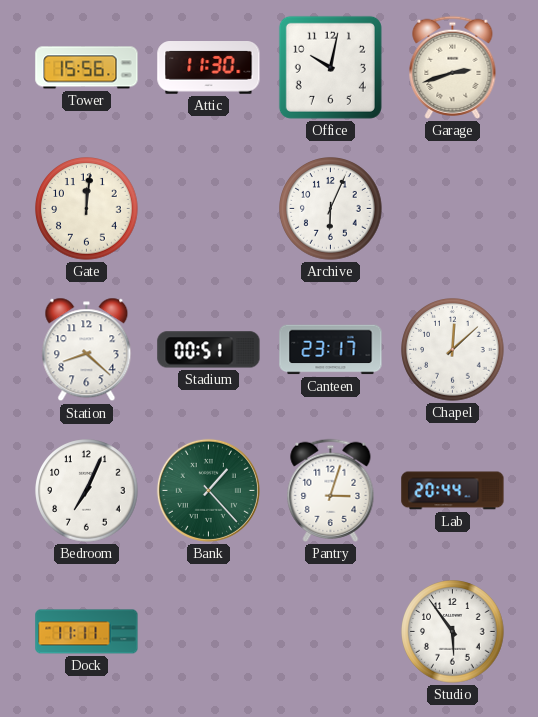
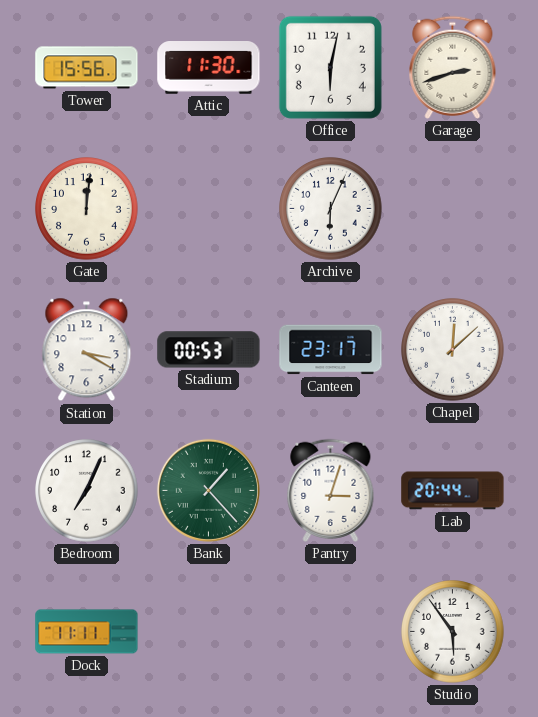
Office: 10:02 -> 6:02 (330, 67)
Station: 8:22 -> 3:20 (87, 350)
Stadium: 00:51 -> 00:53 (209, 350)
